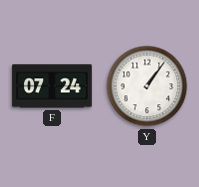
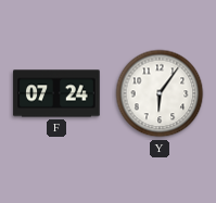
Y: 1:06 -> 6:06 (160, 93)
